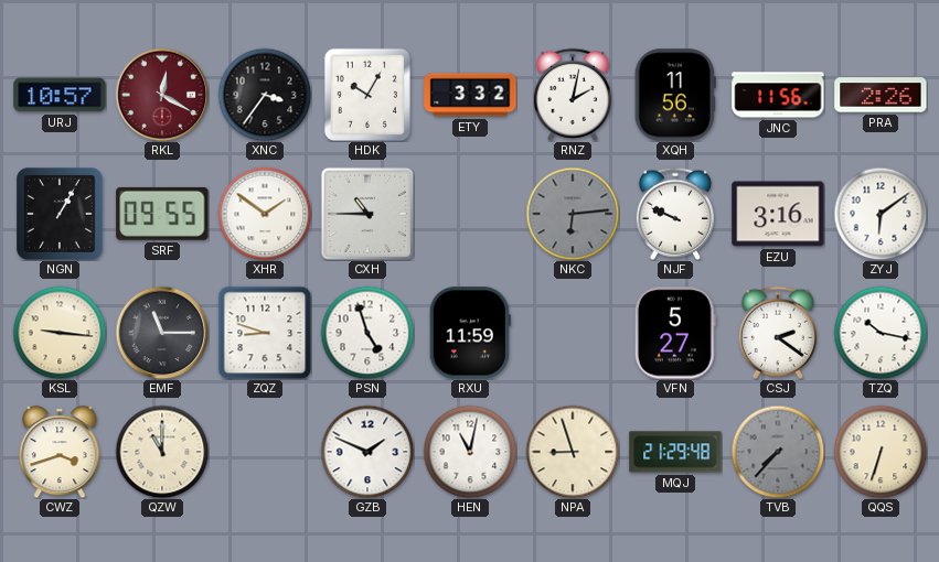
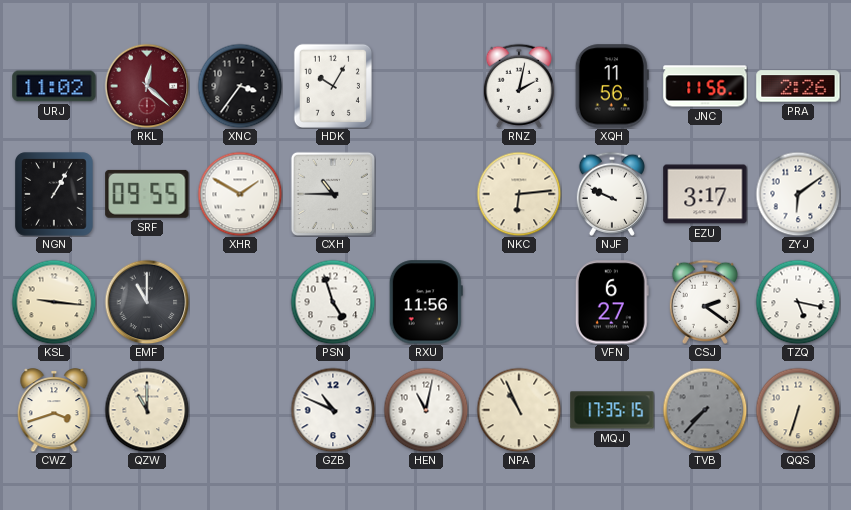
URJ: 10:57 -> 11:02 (54, 86)
RKL: 12:20 -> 12:22 (147, 86)
ETY: 3:32 -> none (470, 95)
XHR: 1:51 -> 1:50 (240, 194)
NKC dial: grey -> cream (519, 194)
EZU: 3:16 -> 3:17 (705, 194)
EMF: 11:15 -> 11:00 (147, 302)
ZQZ: 8:48 -> none (265, 333)
RXU: 11:59 -> 11:56 (426, 302)
VFN: 5:27 -> 6:27 (612, 302)
TZQ: 10:17 -> 5:17 (798, 302)
GZB: 1:49 -> 10:49 (333, 410)
NPA: 8:57 -> 10:56 (519, 410)
MQJ: 21:29 -> 17:35 (612, 410)
